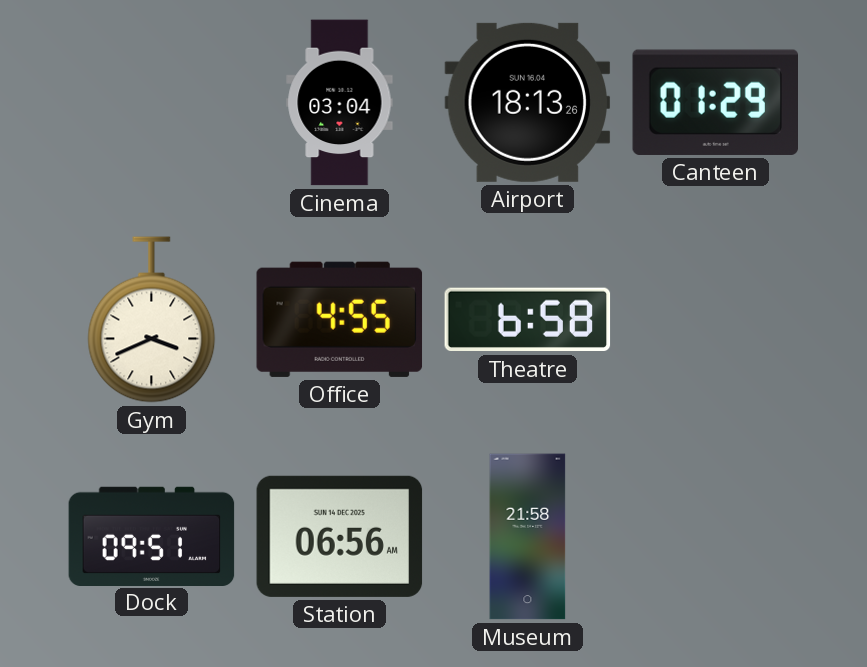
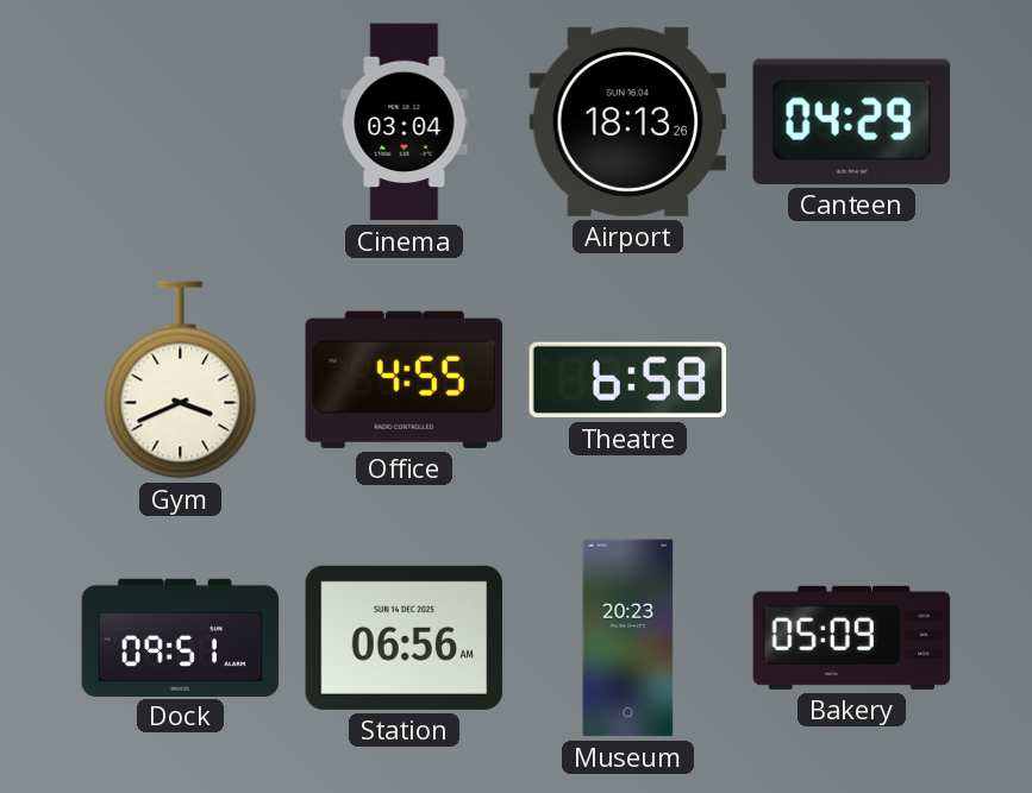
Canteen: 01:29 -> 04:29 (851, 121)
Museum: 21:58 -> 20:23 (628, 638)
Bakery: none -> 05:09 (852, 637)
